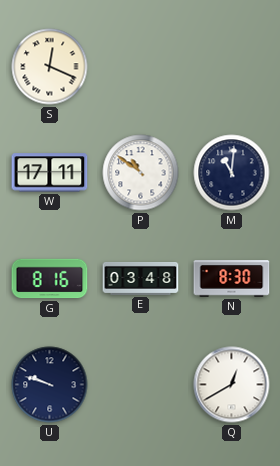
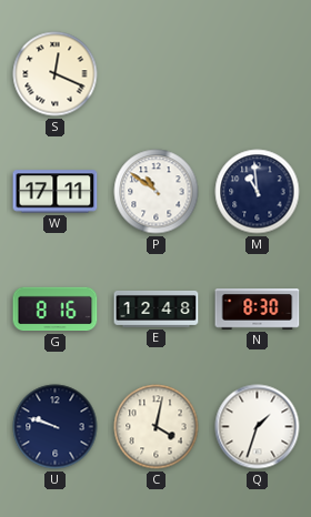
M: 11:01 -> 10:59 (258, 192)
E: 03:48 -> 12:48 (157, 310)
C: none -> 4:02 (157, 427)
Q: 12:40 -> 1:33 (258, 427)
